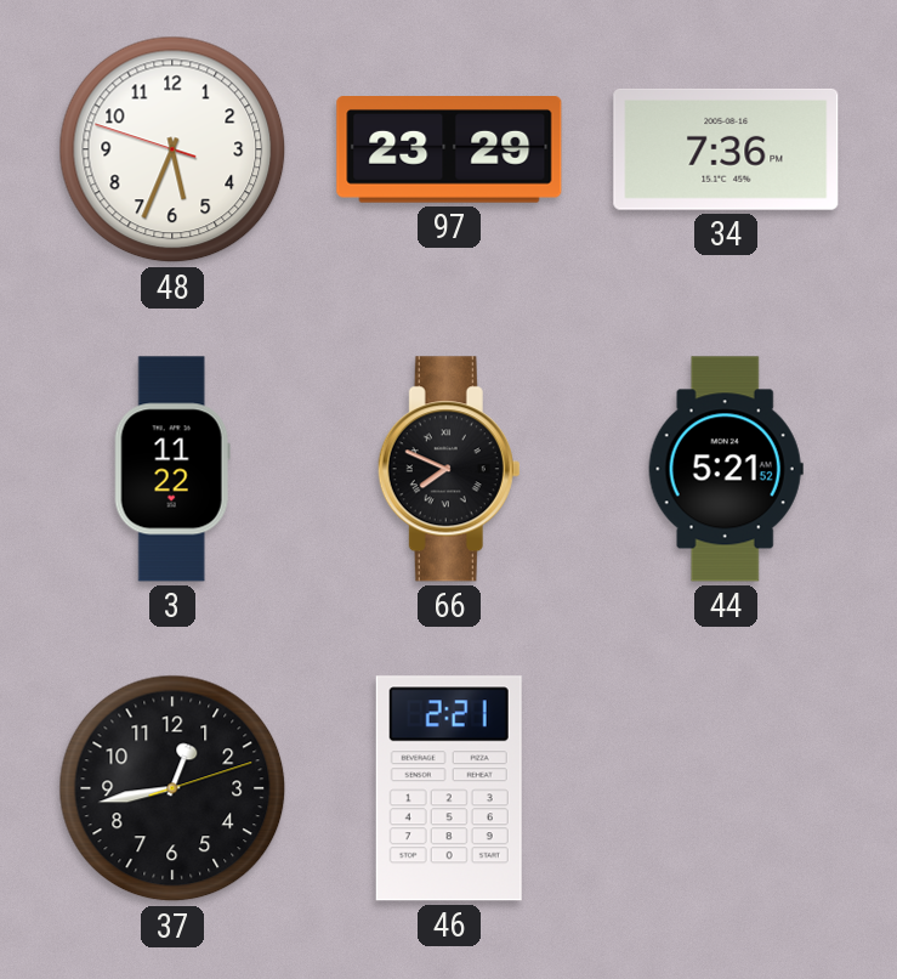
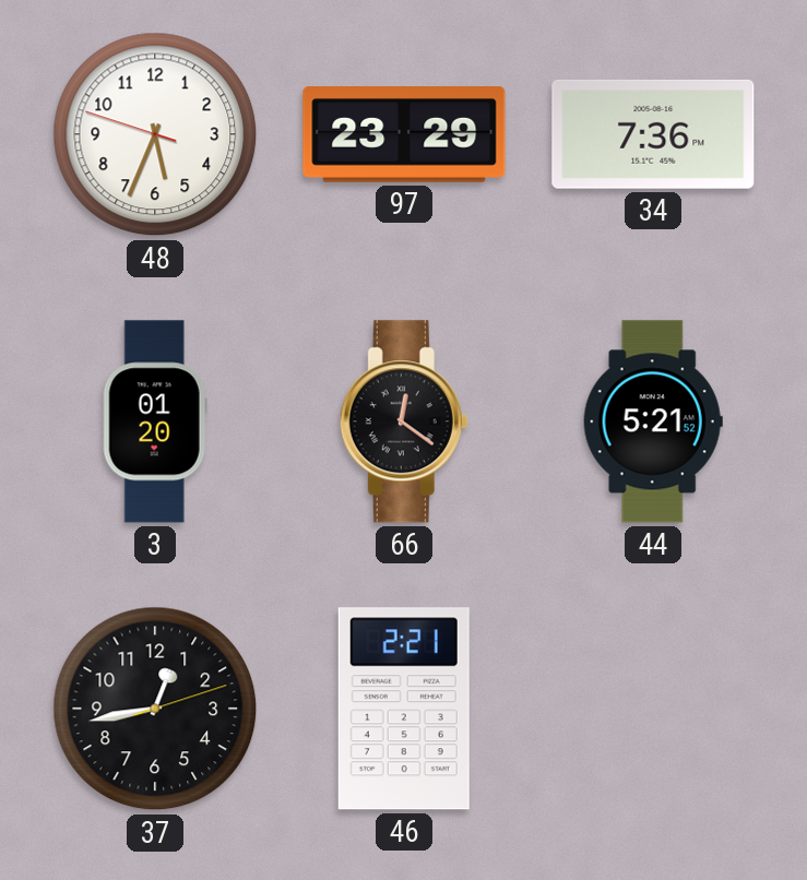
3: 11:22 -> 01:20 (155, 421)
66: 7:49 -> 12:21 (404, 421)
